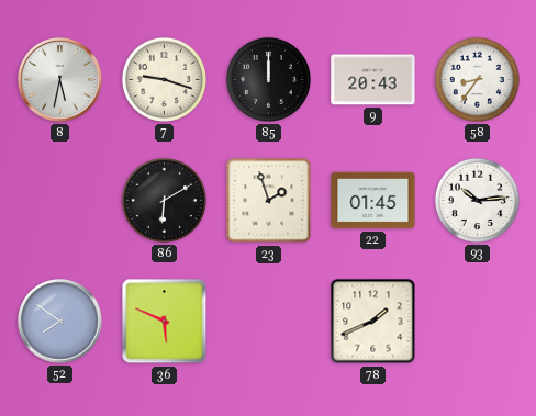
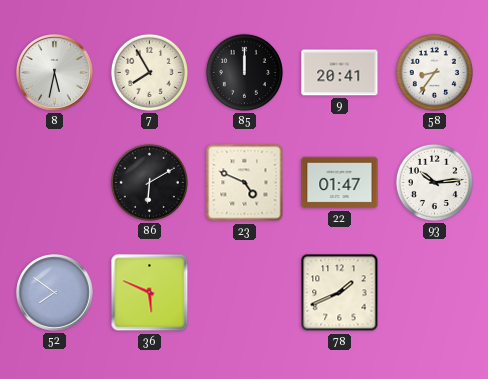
7: 9:18 -> 7:55 (149, 72)
9: 20:43 -> 20:41 (340, 73)
23: 1:57 -> 4:49 (245, 183)
22: 01:45 -> 01:47 (340, 183)
